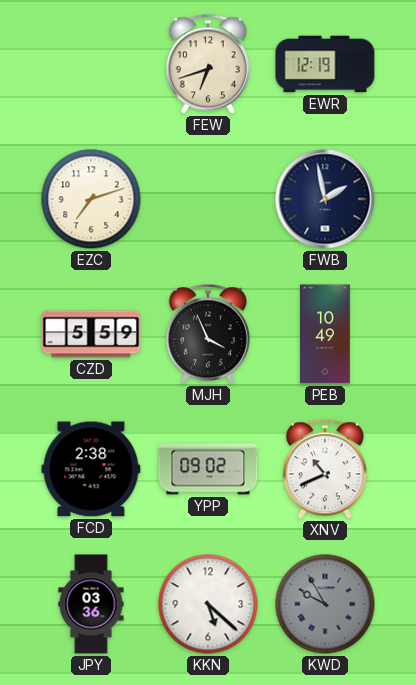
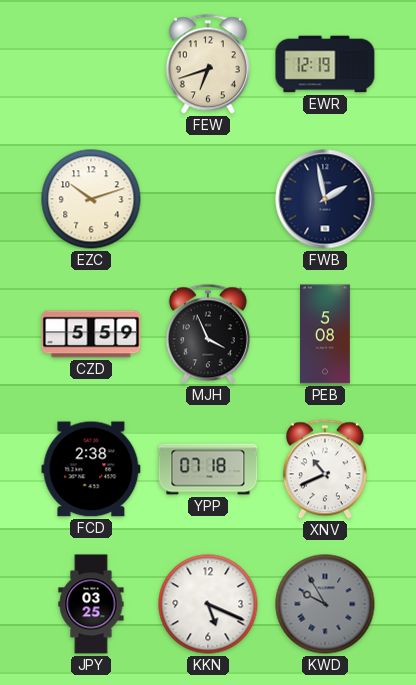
EZC: 7:12 -> 10:12 (91, 199)
PEB: 10:49 -> 5:08 (325, 334)
YPP: 09:02 -> 07:18 (208, 469)
JPY: 03:36 -> 03:25 (91, 604)
KKN: 5:22 -> 5:19 (208, 604)
